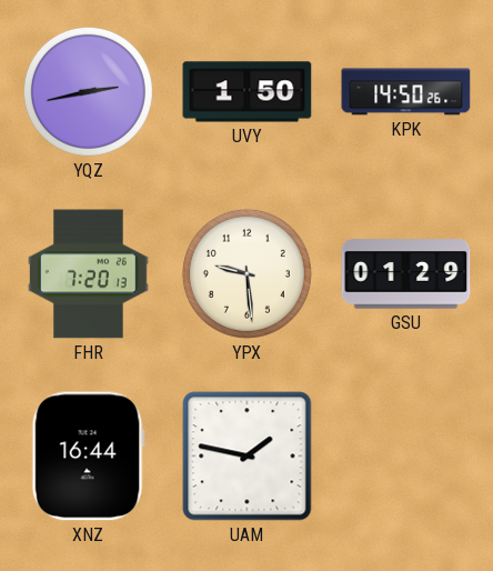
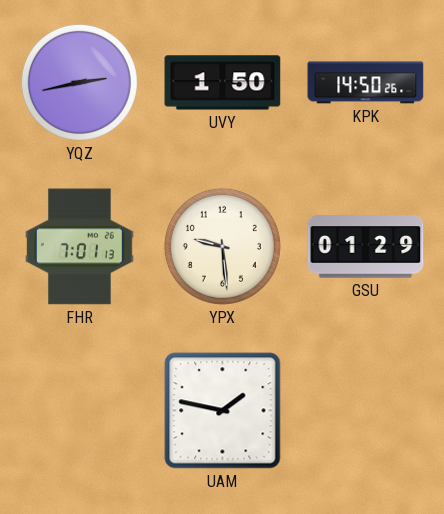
FHR: 7:20 -> 7:01 (80, 247)
XNZ: 16:44 -> none (88, 457)
